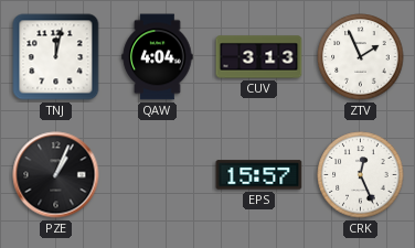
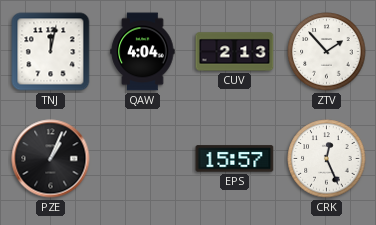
CUV: 3:13 -> 2:13 (235, 52)
ZTV: 1:56 -> 1:53 (327, 52)
